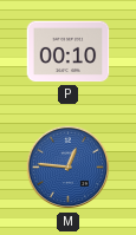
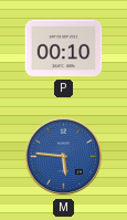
M: 12:46 -> 5:46 (64, 157)
